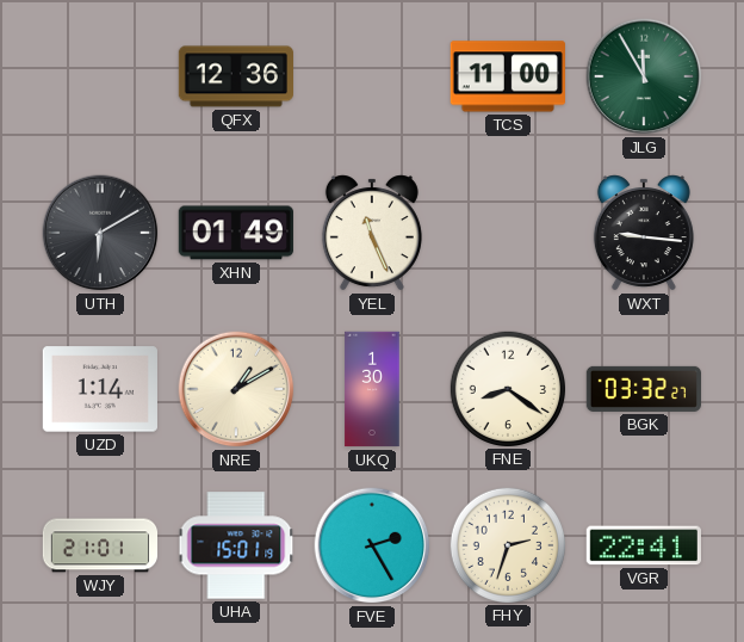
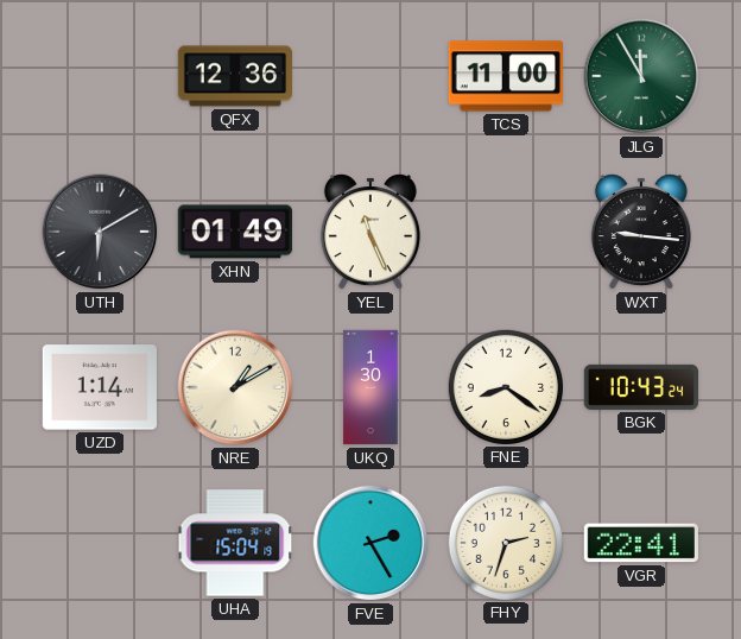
BGK: 03:32 -> 10:43 (640, 387)
WJY: 21:01 -> none (100, 545)
UHA: 15:01 -> 15:04 (235, 543)
